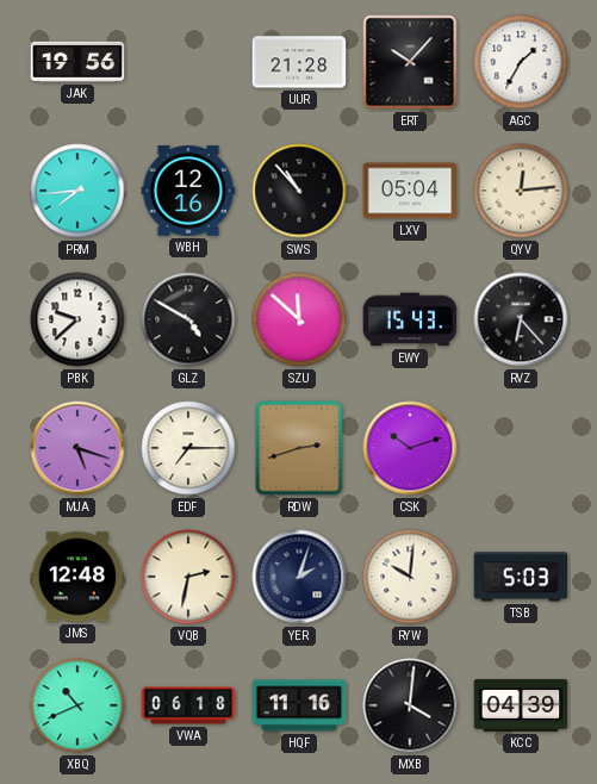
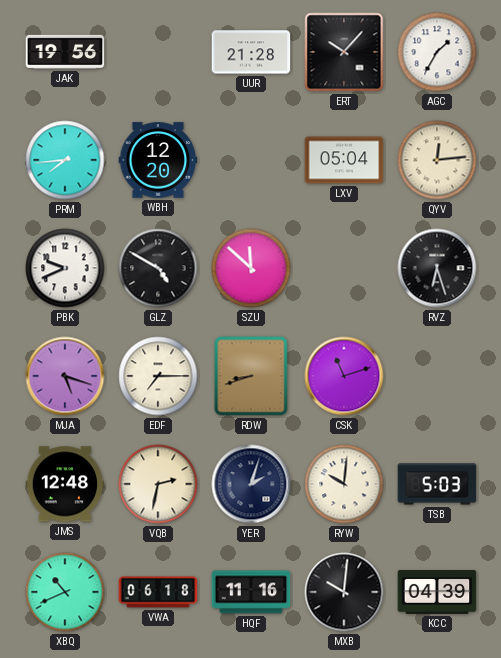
WBH: 12:16 -> 12:20 (158, 160)
SWS: 10:53 -> none (299, 191)
PBK: 9:38 -> 9:41 (65, 268)
EWY: 15:43 -> none (410, 319)
RVZ: 6:23 -> 6:27 (437, 268)
RDW: 2:42 -> 8:42 (251, 376)
CSK: 10:12 -> 11:12 (344, 376)
MXB: 4:01 -> 10:01 (344, 592)
